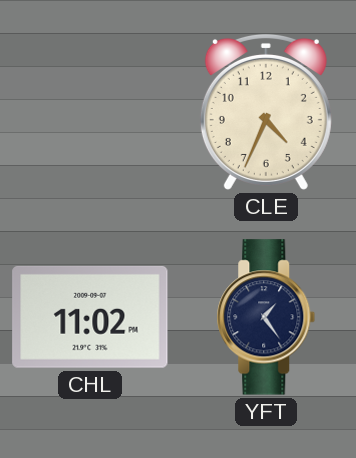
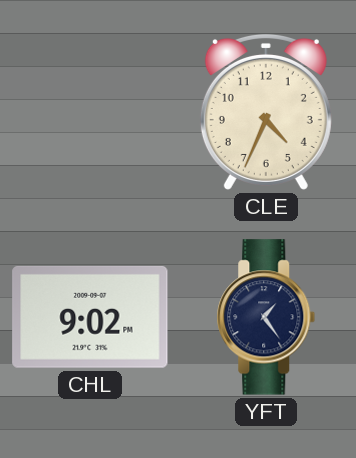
CHL: 11:02 -> 9:02 (90, 317)
